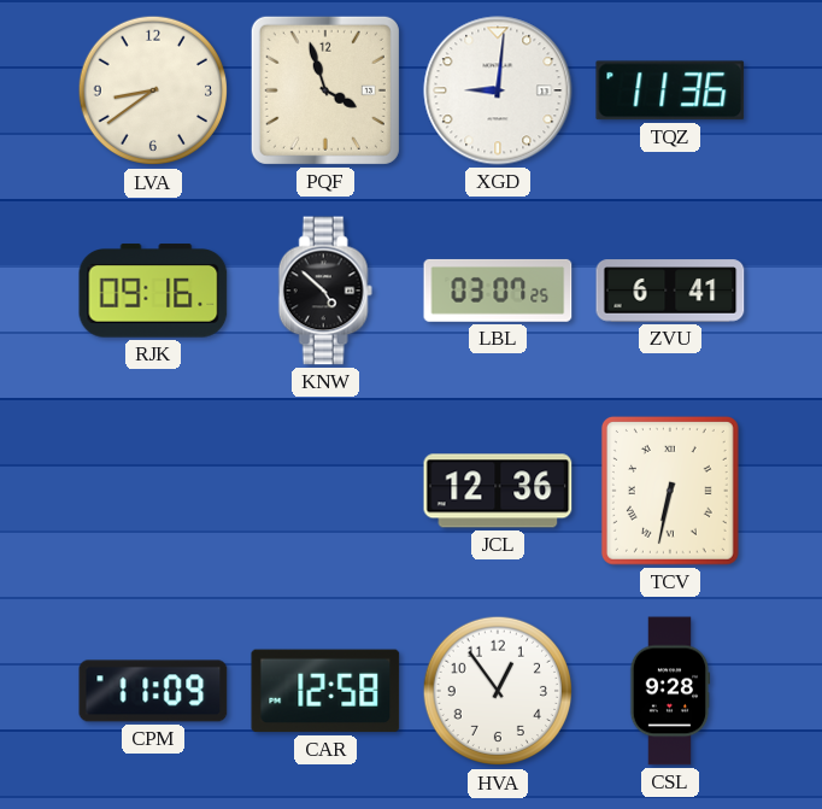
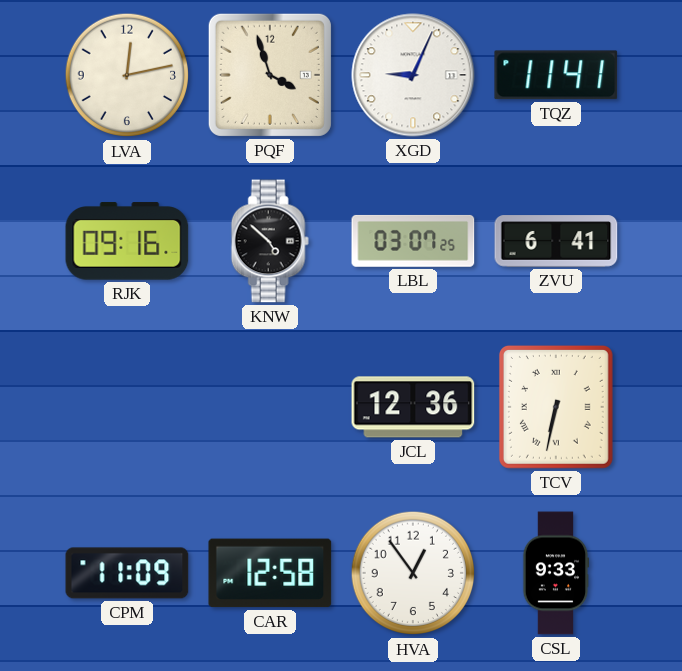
LVA: 8:39 -> 12:13 (127, 75)
XGD: 9:01 -> 9:04 (413, 75)
TQZ: 11:36 -> 11:41 (556, 75)
CSL: 9:28 -> 9:33 (556, 573)
